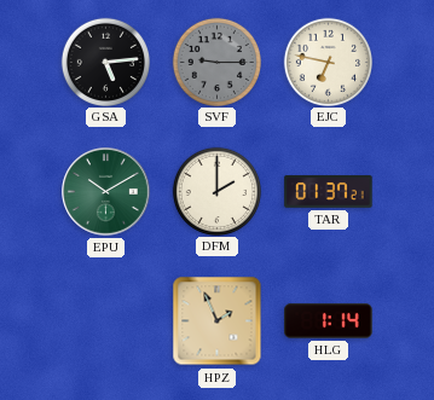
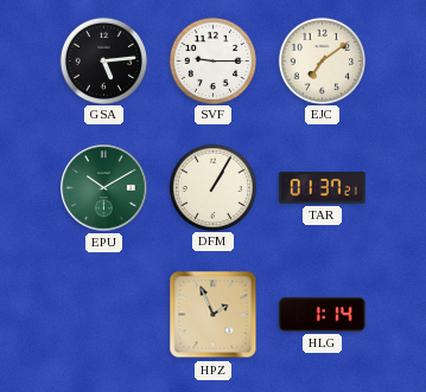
SVF dial: grey -> white (212, 60)
EJC: 6:47 -> 7:09 (322, 60)
DFM: 2:00 -> 1:05 (212, 187)
